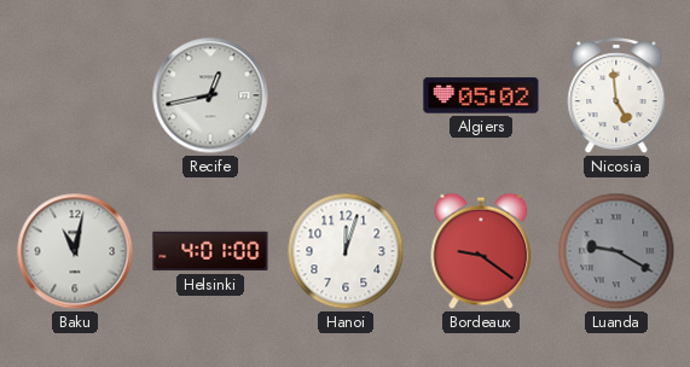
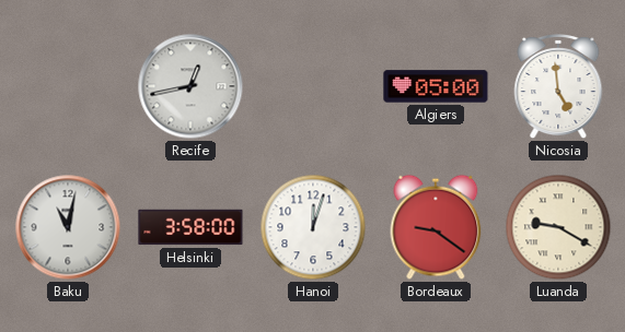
Algiers: 05:02 -> 05:00 (436, 86)
Helsinki: 4:01 -> 3:58 (190, 227)
Luanda dial: grey -> cream (558, 227)
